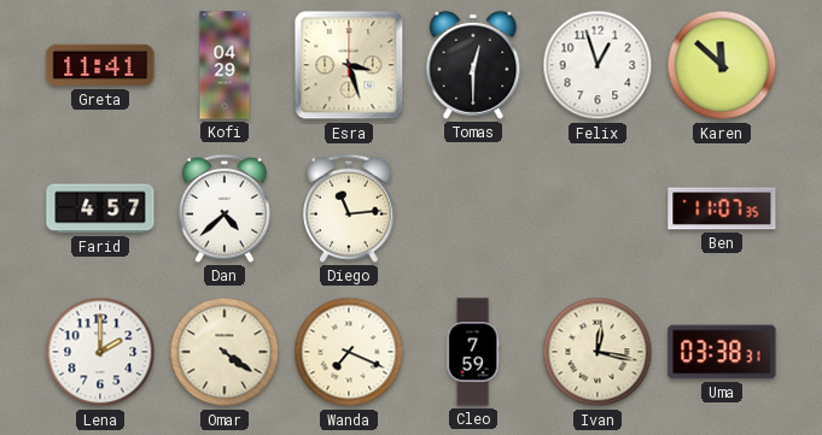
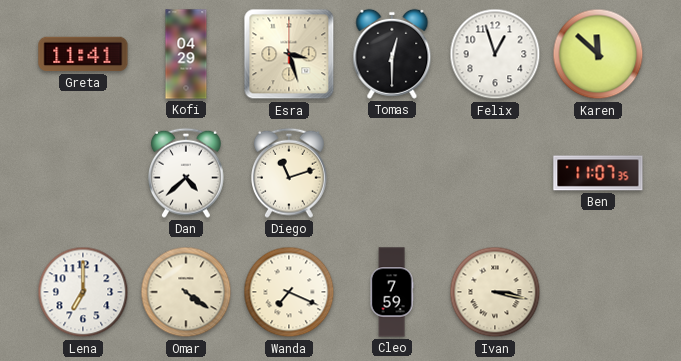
Farid: 4:57 -> none (100, 208)
Diego: 11:14 -> 11:12 (290, 173)
Lena: 2:00 -> 7:00 (83, 292)
Ivan: 12:17 -> 3:17 (495, 292)
Uma: 03:38 -> none (722, 352)
